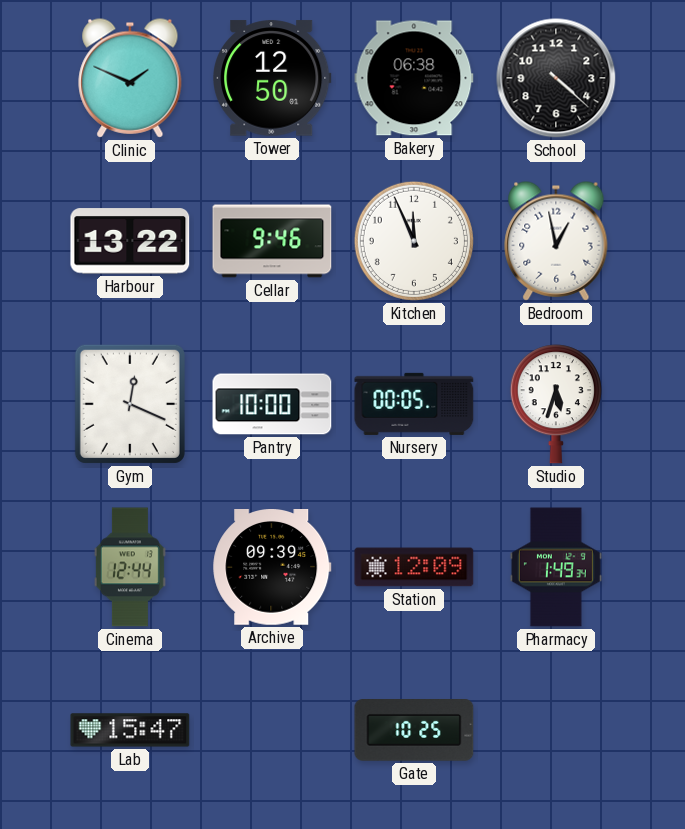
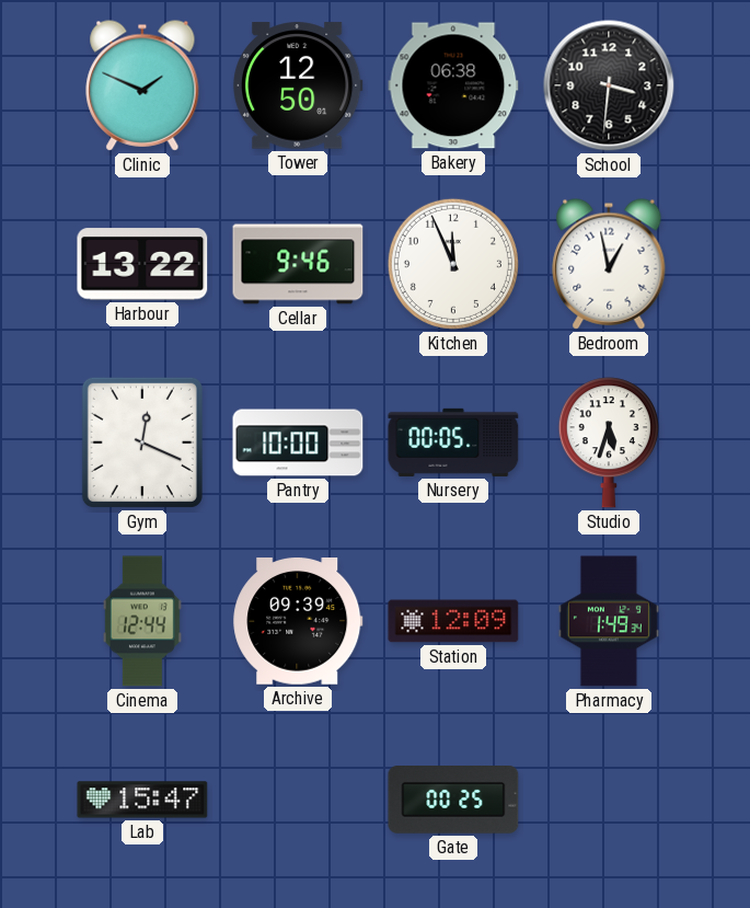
School: 4:22 -> 3:31 (609, 85)
Gate: 10:25 -> 00:25 (453, 801)
